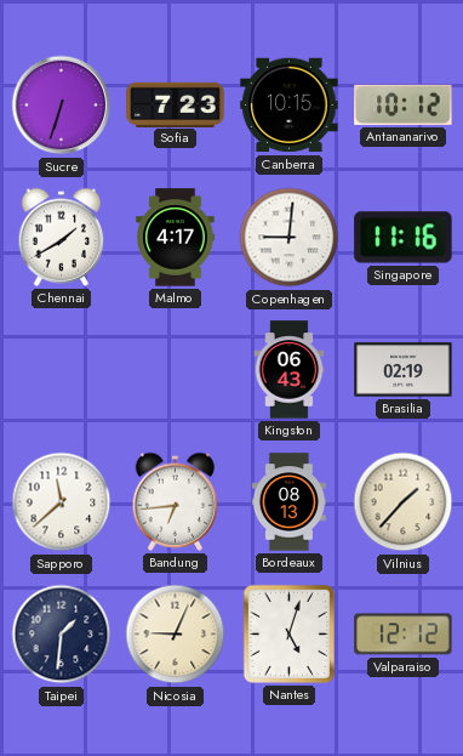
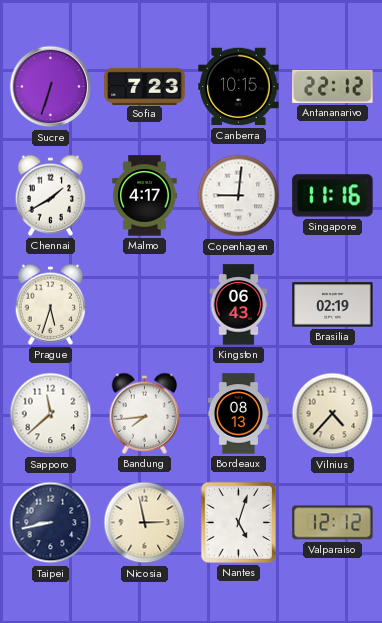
Antananarivo: 10:12 -> 22:12 (333, 86)
Prague: none -> 5:33 (51, 304)
Bandung: 6:44 -> 7:44 (145, 413)
Vilnius: 1:37 -> 4:37 (333, 414)
Taipei: 1:31 -> 8:43 (51, 523)
Nicosia: 9:04 -> 2:58 (145, 523)
